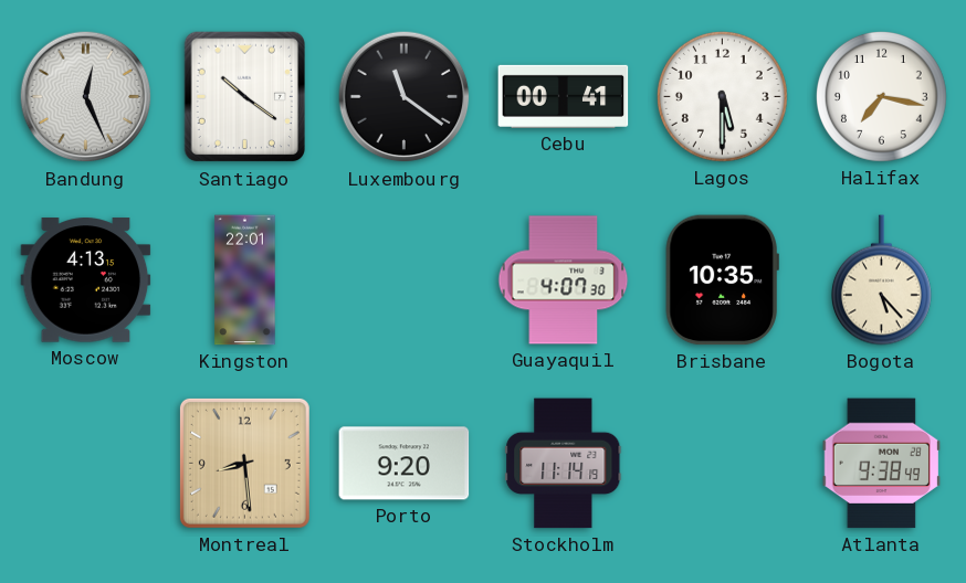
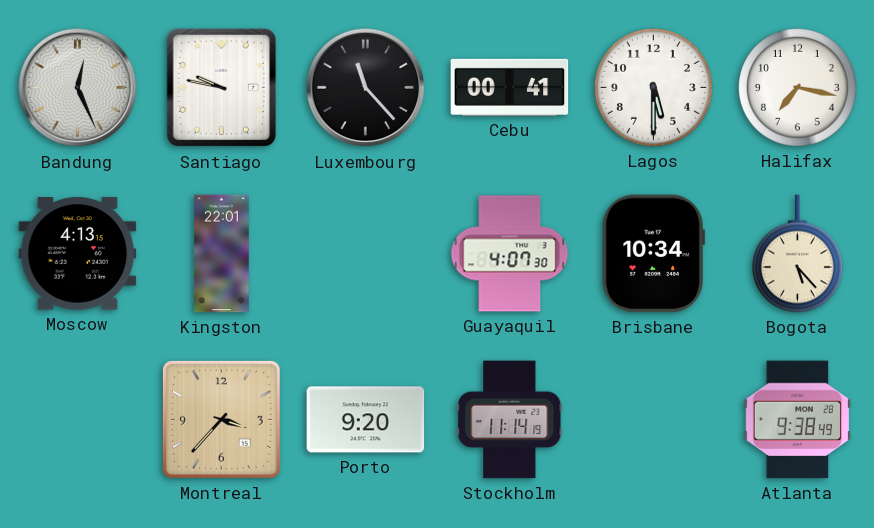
Santiago: 10:21 -> 9:47 (222, 88)
Luxembourg: 11:21 -> 11:23 (366, 88)
Brisbane: 10:35 -> 10:34 (653, 254)
Montreal: 8:29 -> 3:37 (221, 419)
